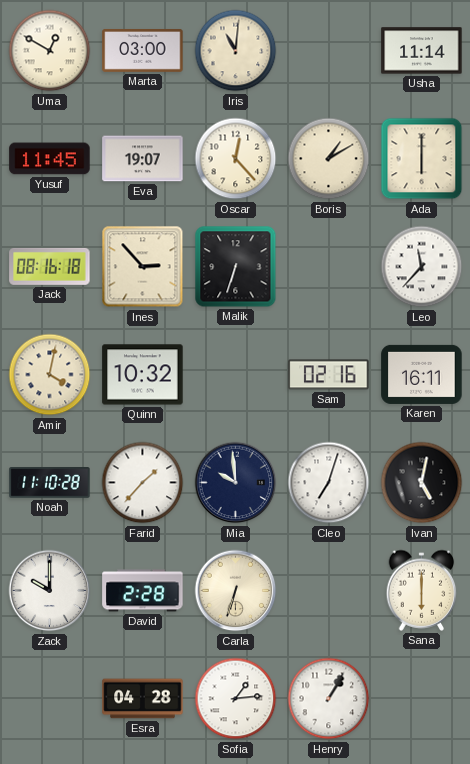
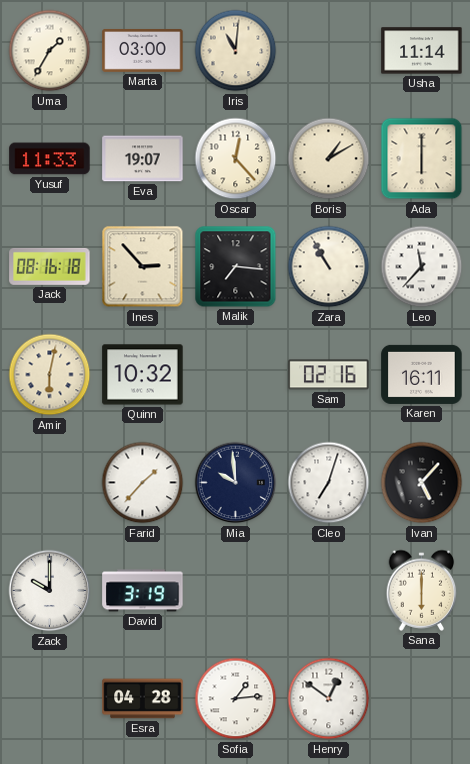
Uma: 12:50 -> 1:35 (50, 51)
Yusuf: 11:45 -> 11:33 (50, 159)
Malik: 6:33 -> 7:16 (236, 267)
Zara: none -> 10:55 (329, 267)
Amir: 4:02 -> 6:02 (50, 375)
Noah: 11:10 -> none (50, 483)
Ivan: 5:02 -> 5:07 (422, 483)
David: 2:28 -> 3:19 (143, 591)
Carla: 6:33 -> none (236, 591)
Henry: 1:05 -> 12:51 (329, 699)
